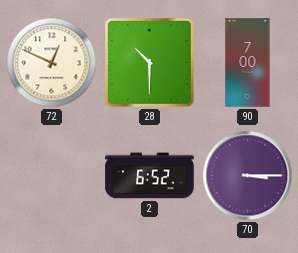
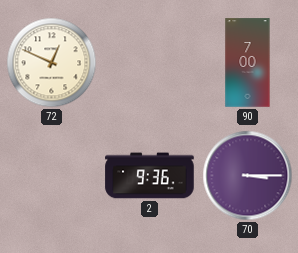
28: 10:30 -> none (149, 62)
2: 6:52 -> 9:36 (150, 176)
